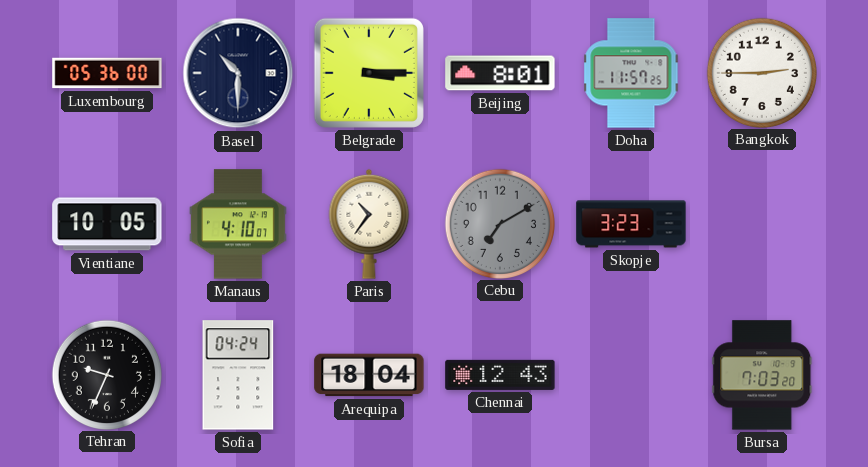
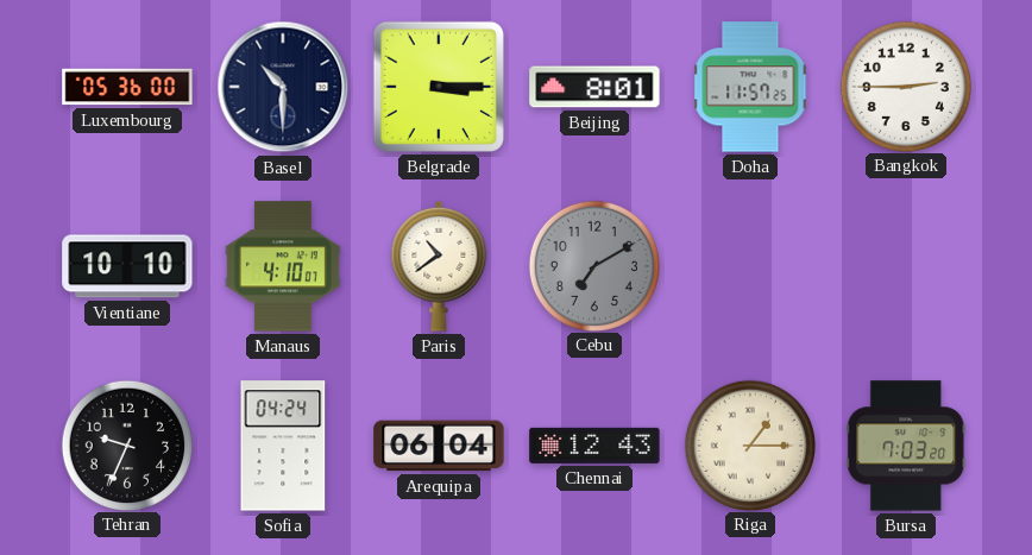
Vientiane: 10:05 -> 10:10 (127, 266)
Paris: 10:36 -> 10:39 (439, 266)
Skopje: 3:23 -> none (631, 224)
Arequipa: 18:04 -> 06:04 (439, 446)
Riga: none -> 1:15 (749, 444)
